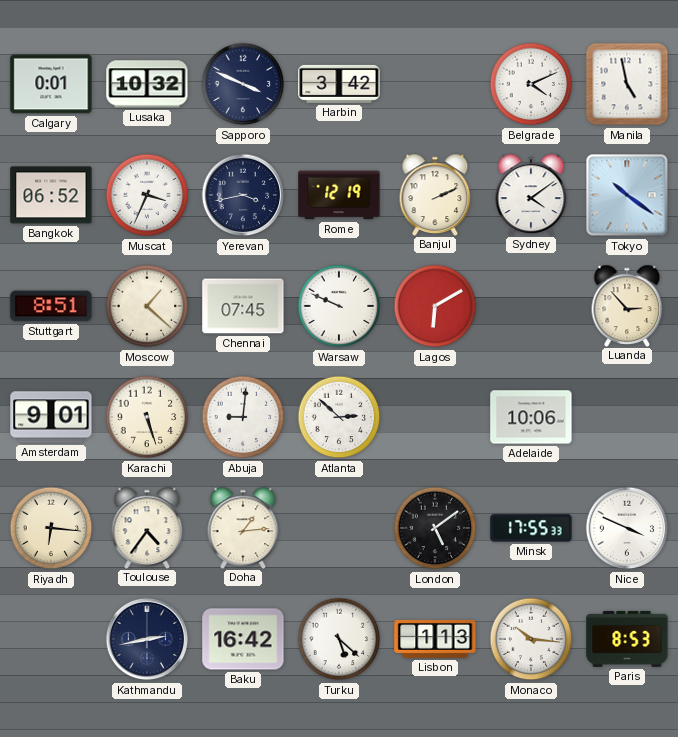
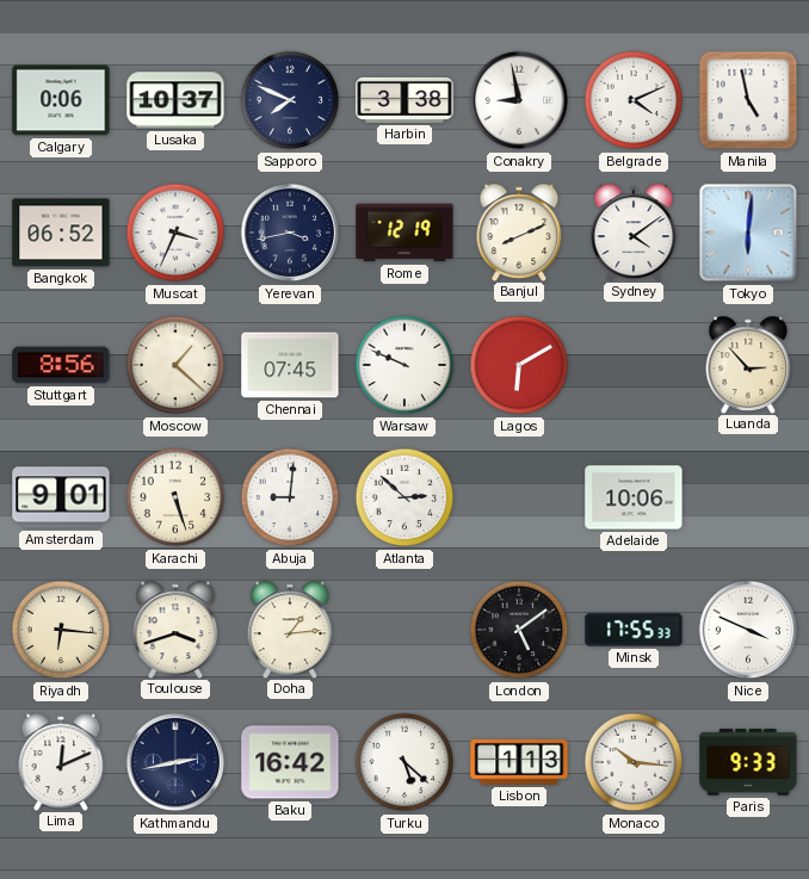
Calgary: 0:01 -> 0:06 (61, 100)
Lusaka: 10:32 -> 10:37 (175, 100)
Sapporo: 3:49 -> 7:49 (290, 100)
Harbin: 3:42 -> 3:38 (404, 100)
Conakry: none -> 8:58 (519, 100)
Banjul: 2:11 -> 8:11 (519, 231)
Tokyo: 10:21 -> 6:01 (748, 233)
Stuttgart: 8:51 -> 8:56 (61, 365)
Toulouse: 4:36 -> 3:42 (175, 629)
Lima: none -> 12:11 (61, 761)
Paris: 8:53 -> 9:33 (748, 762)
